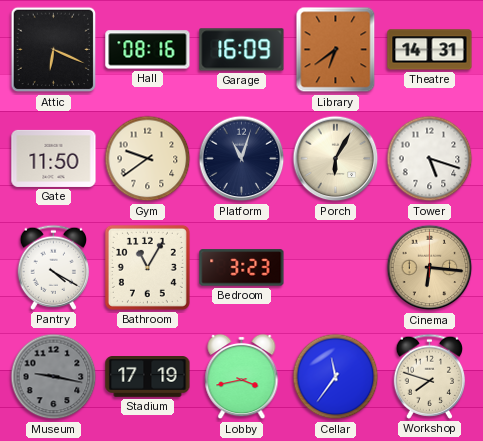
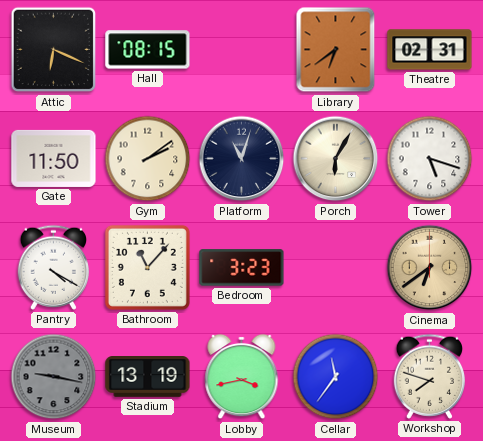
Hall: 08:16 -> 08:15 (148, 50)
Garage: 16:09 -> none (242, 50)
Theatre: 14:31 -> 02:31 (430, 50)
Gym: 9:39 -> 2:09 (148, 159)
Bathroom: 11:05 -> 11:07 (147, 267)
Cinema: 6:16 -> 6:39 (430, 268)
Stadium: 17:19 -> 13:19 (148, 377)
